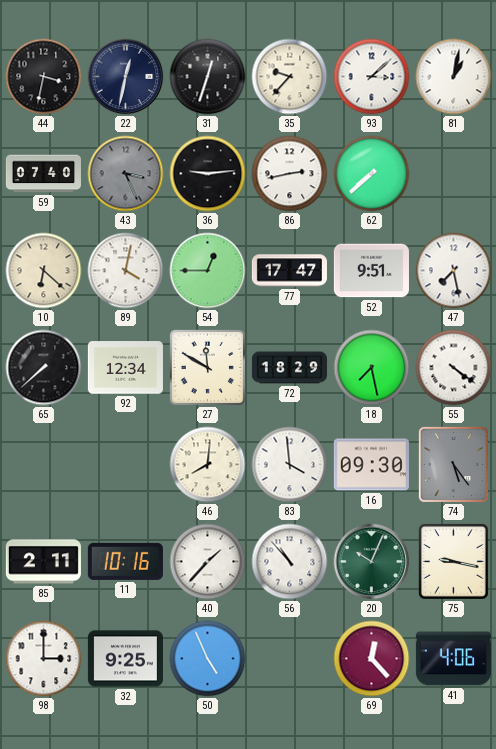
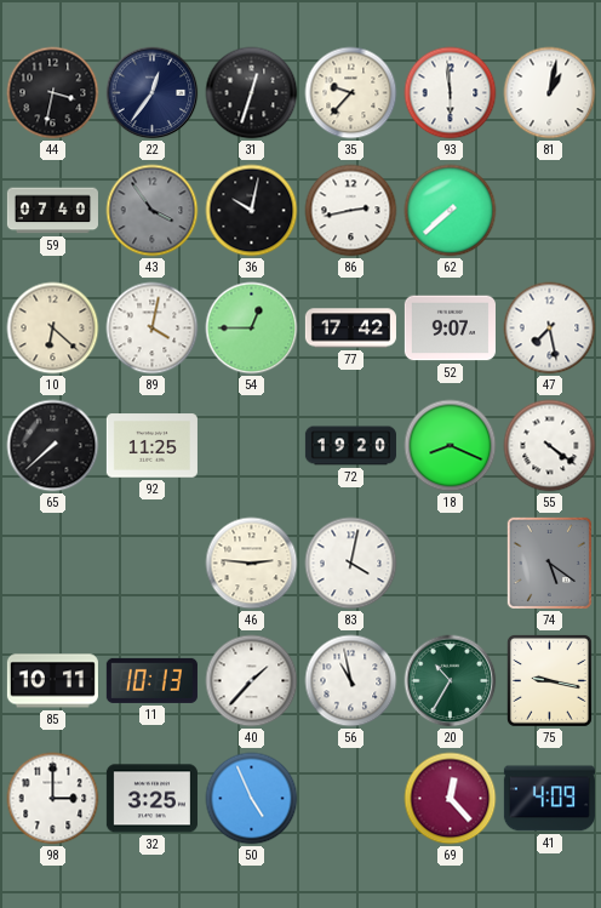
22: 12:32 -> 12:36 (153, 93)
93: 3:08 -> 5:59 (451, 93)
43: 3:26 -> 3:54 (153, 211)
36: 9:14 -> 10:02 (252, 211)
77: 17:47 -> 17:42 (350, 329)
52: 9:51 -> 9:07 (450, 329)
92: 12:34 -> 11:25 (151, 446)
27: 11:50 -> none (207, 367)
72: 18:29 -> 19:20 (350, 446)
18: 7:28 -> 8:19 (451, 446)
46: 8:01 -> 2:46 (252, 564)
83: 3:59 -> 4:02 (351, 564)
16: 09:30 -> none (371, 465)
74: 5:24 -> 5:21 (549, 562)
85: 2:11 -> 10:11 (52, 681)
11: 10:16 -> 10:13 (151, 680)
56: 10:53 -> 10:58 (351, 681)
20: 10:04 -> 10:35 (451, 681)
32: 9:25 -> 3:25 (151, 799)
41: 4:06 -> 4:09 (549, 799)
